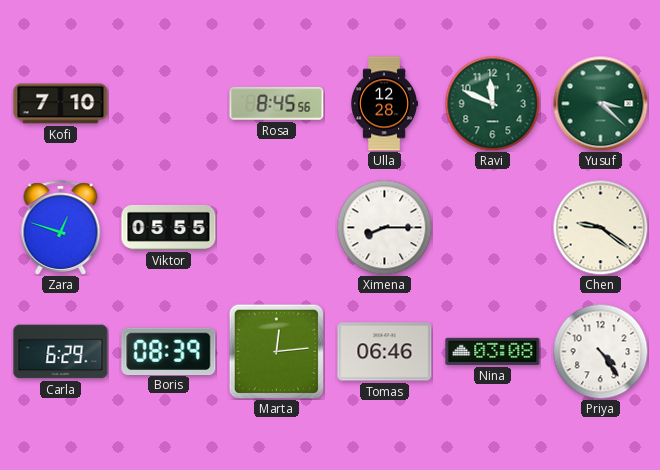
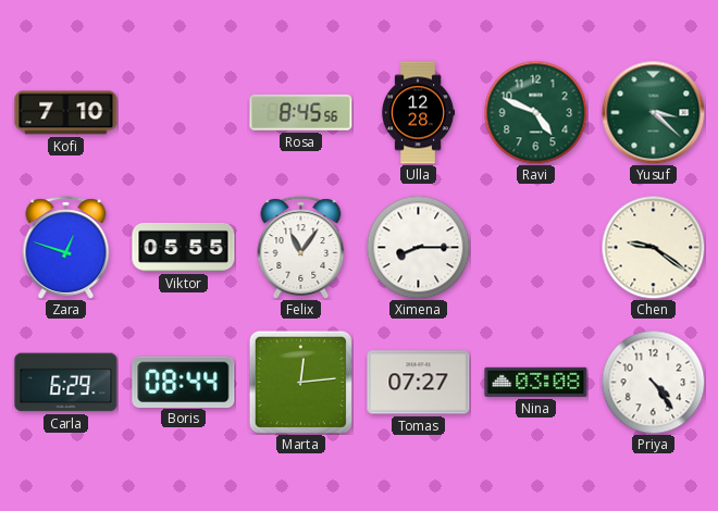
Ravi: 11:49 -> 4:49 (535, 112)
Felix: none -> 11:06 (301, 248)
Boris: 08:39 -> 08:44 (184, 382)
Tomas: 06:46 -> 07:27 (419, 383)
